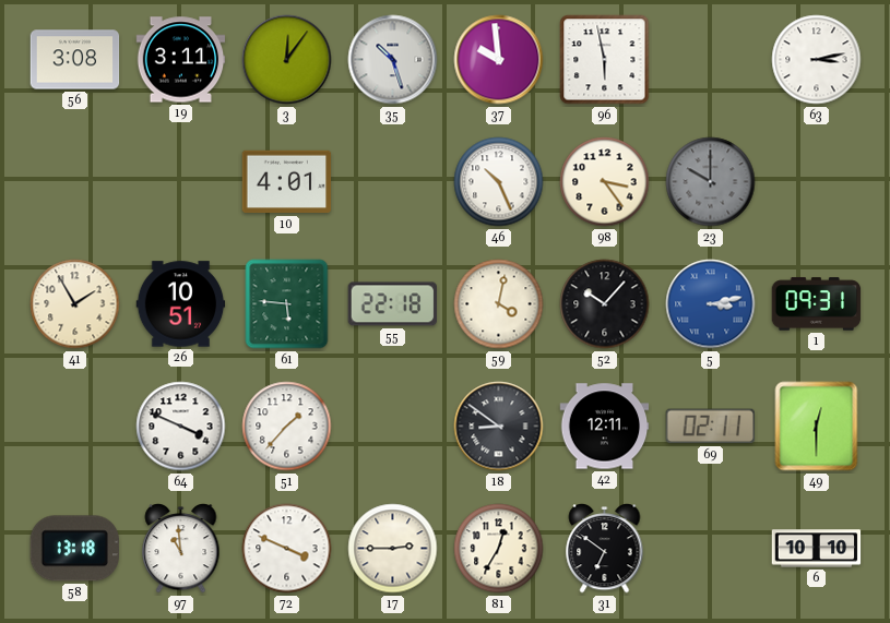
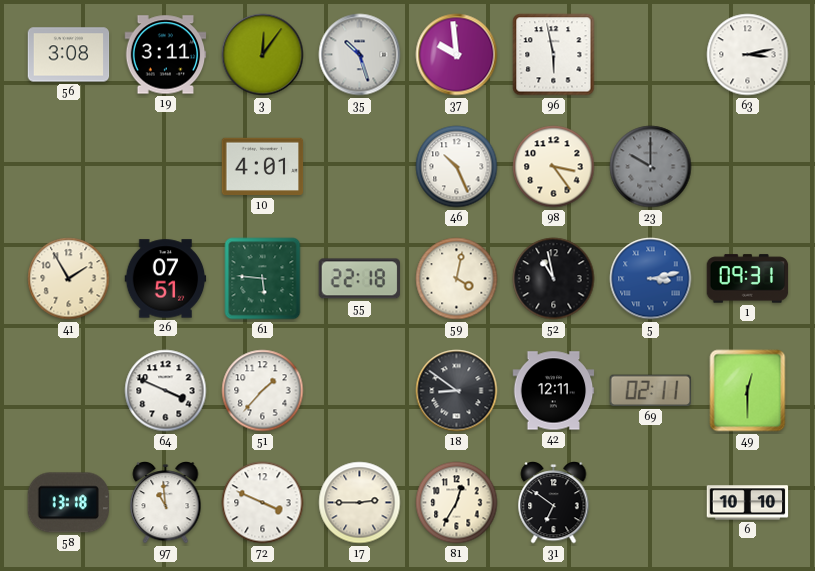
26: 10:51 -> 07:51 (166, 279)
52: 10:07 -> 10:58 (554, 279)
